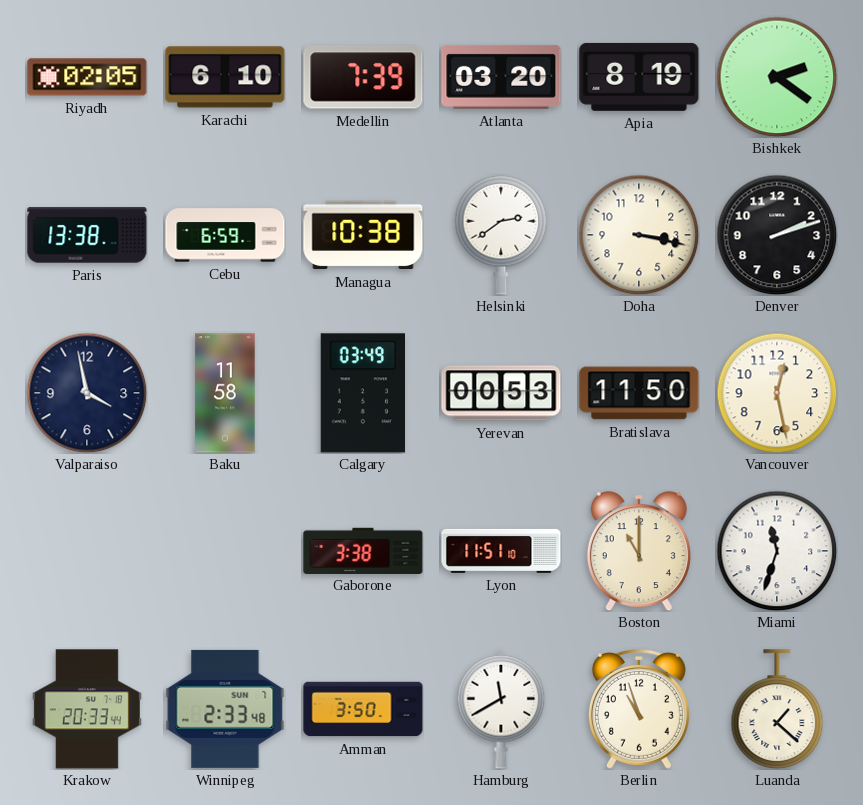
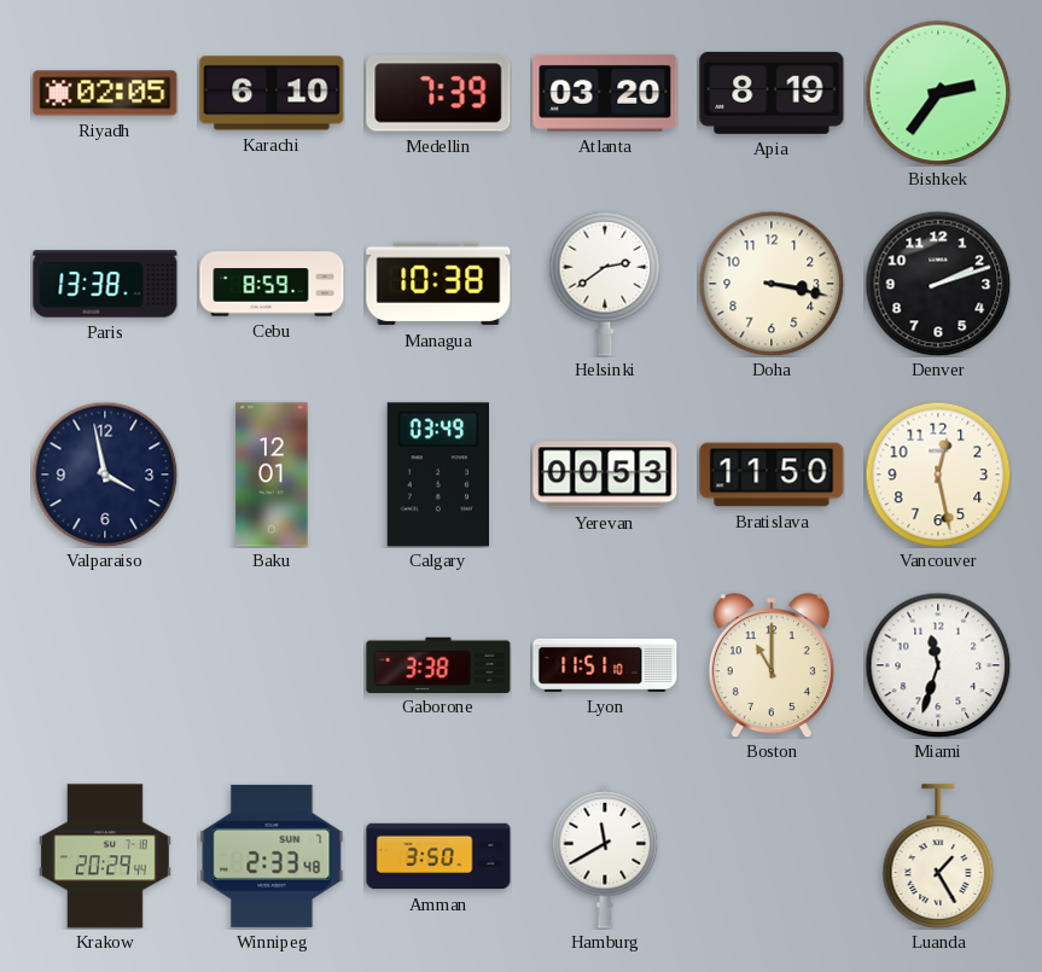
Bishkek: 2:21 -> 2:36 (938, 93)
Cebu: 6:59 -> 8:59 (272, 284)
Baku: 11:58 -> 12:01 (272, 475)
Krakow: 20:33 -> 20:29 (105, 856)
Berlin: 10:57 -> none (639, 710)
Luanda: 1:22 -> 1:25 (938, 856)
